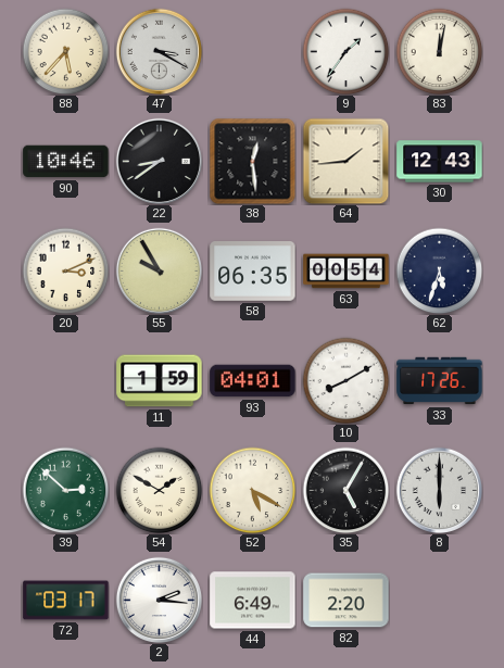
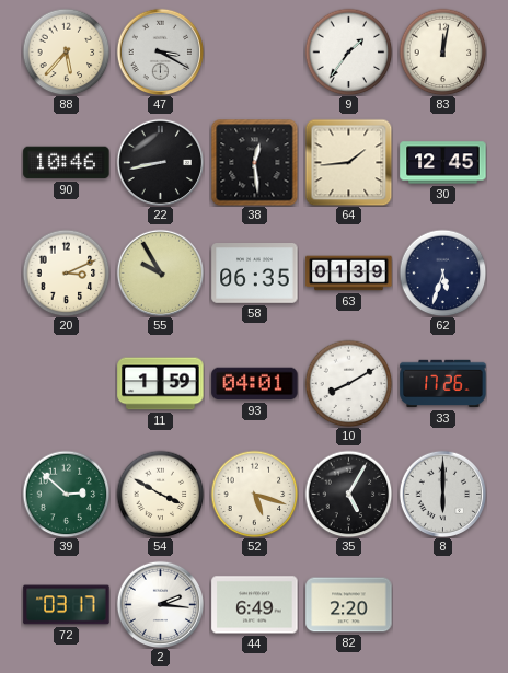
22: 8:39 -> 8:43 (160, 162)
30: 12:43 -> 12:45 (443, 163)
63: 00:54 -> 01:39 (349, 274)
54: 1:50 -> 3:50 (160, 494)
52: 5:20 -> 5:18 (254, 494)
